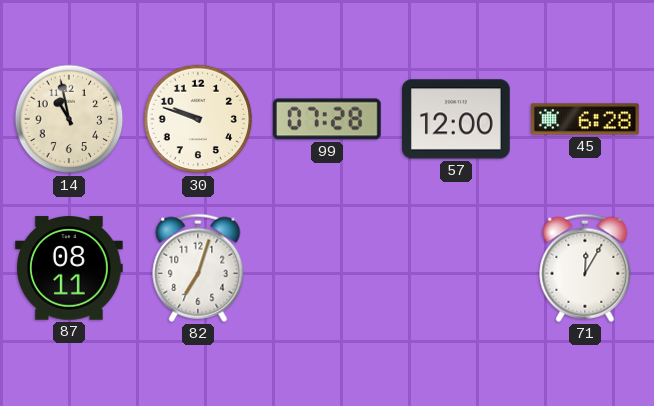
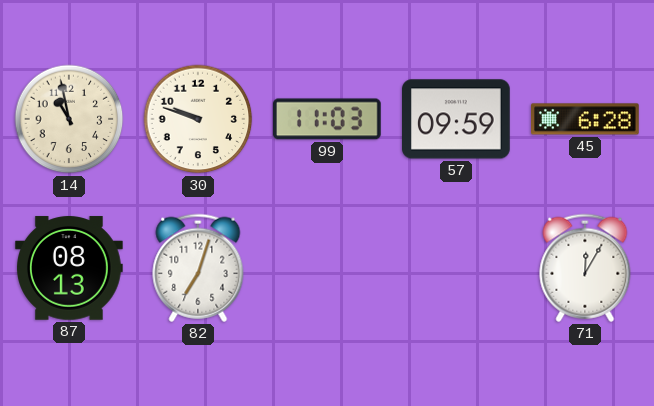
99: 07:28 -> 11:03 (328, 119)
57: 12:00 -> 09:59 (457, 119)
87: 08:11 -> 08:13 (70, 268)
